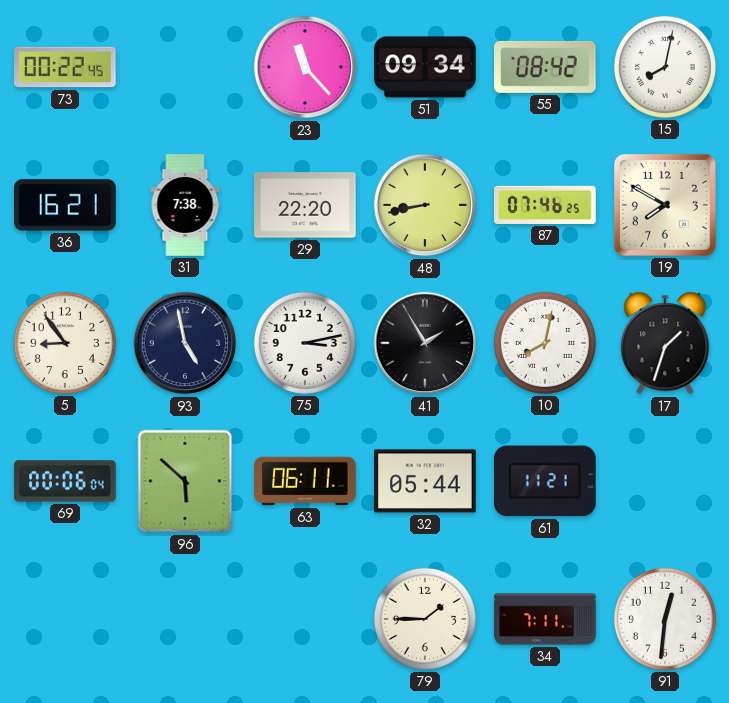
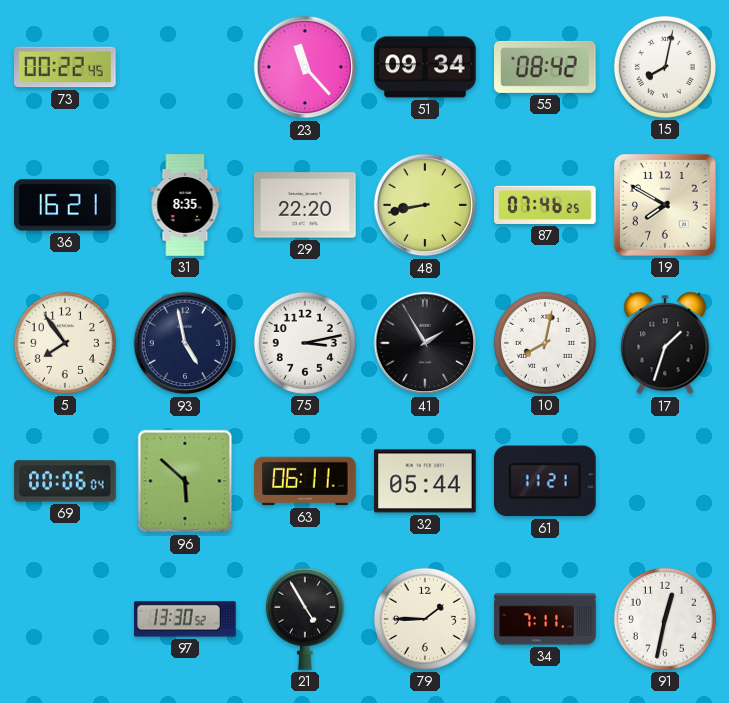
31: 7:38 -> 8:35 (185, 205)
5: 8:54 -> 7:54 (65, 343)
97: none -> 13:30 (185, 619)
21: none -> 4:55 (305, 619)
91: 12:31 -> 12:32 (665, 619)
